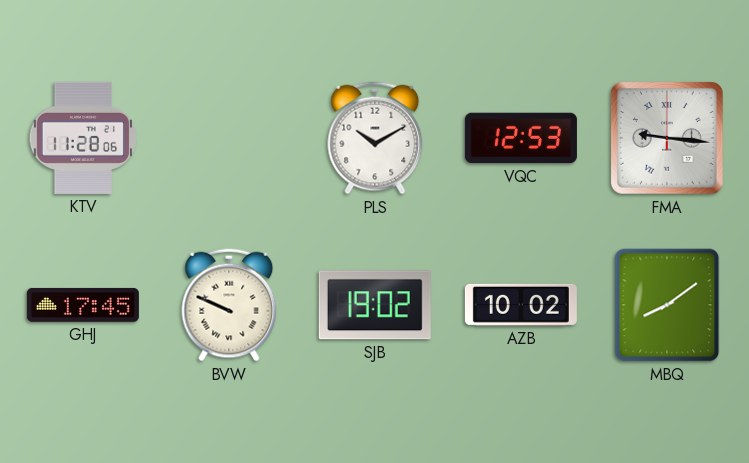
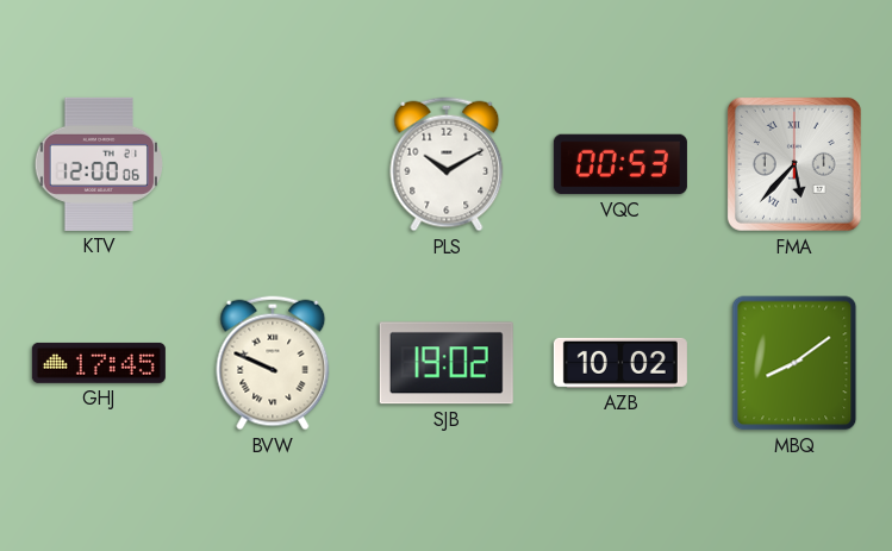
KTV: 11:28 -> 12:00 (98, 164)
VQC: 12:53 -> 00:53 (620, 164)
FMA: 9:16 -> 5:37 (794, 164)
